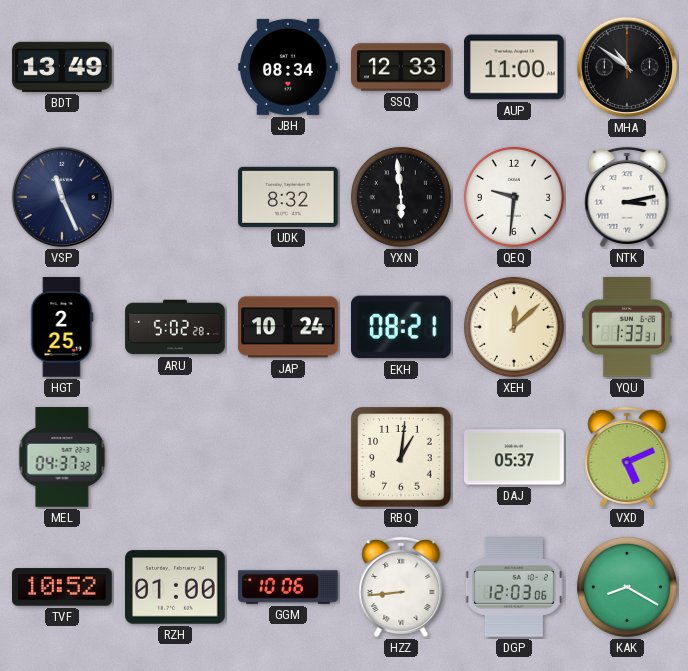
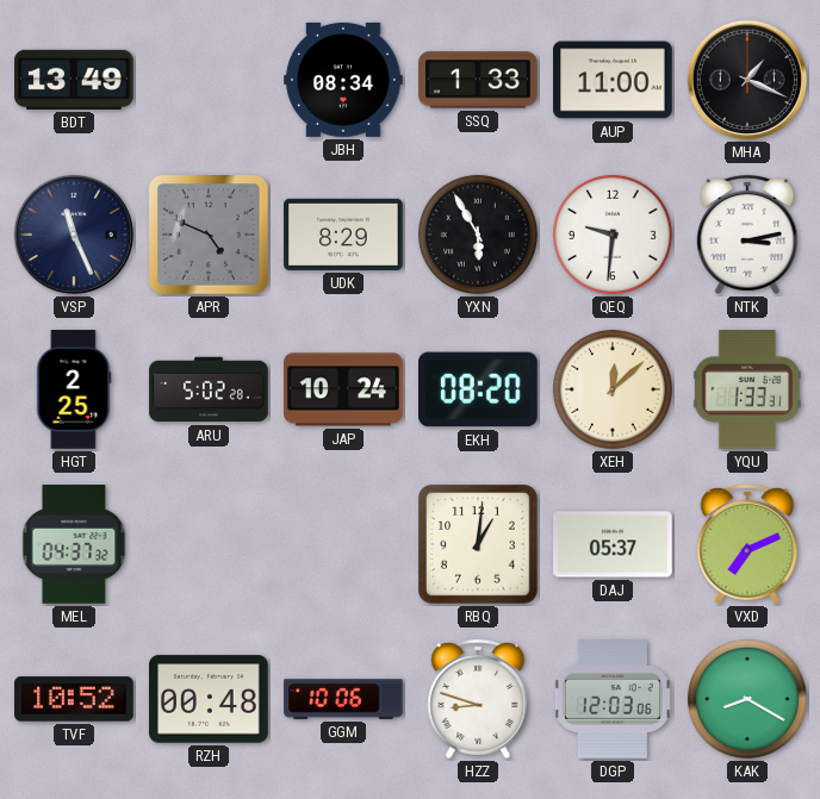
SSQ: 12:33 -> 1:33 (478, 80)
MHA: 10:51 -> 1:19 (747, 80)
APR: none -> 4:49 (209, 235)
UDK: 8:32 -> 8:29 (343, 235)
YXN: 5:59 -> 5:55 (478, 235)
EKH: 08:21 -> 08:20 (479, 389)
VXD: 5:11 -> 7:11 (747, 544)
RZH: 01:00 -> 00:48 (209, 699)
HZZ: 8:44 -> 8:48 (478, 699)
